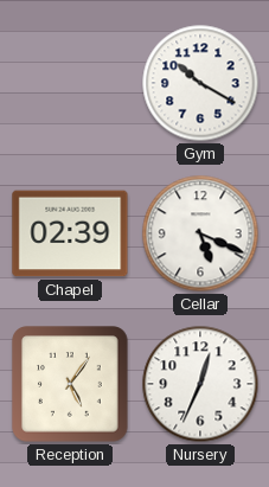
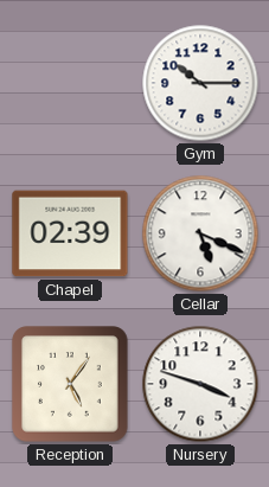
Gym: 10:20 -> 10:15 (200, 83)
Nursery: 12:34 -> 3:48 (200, 384)
